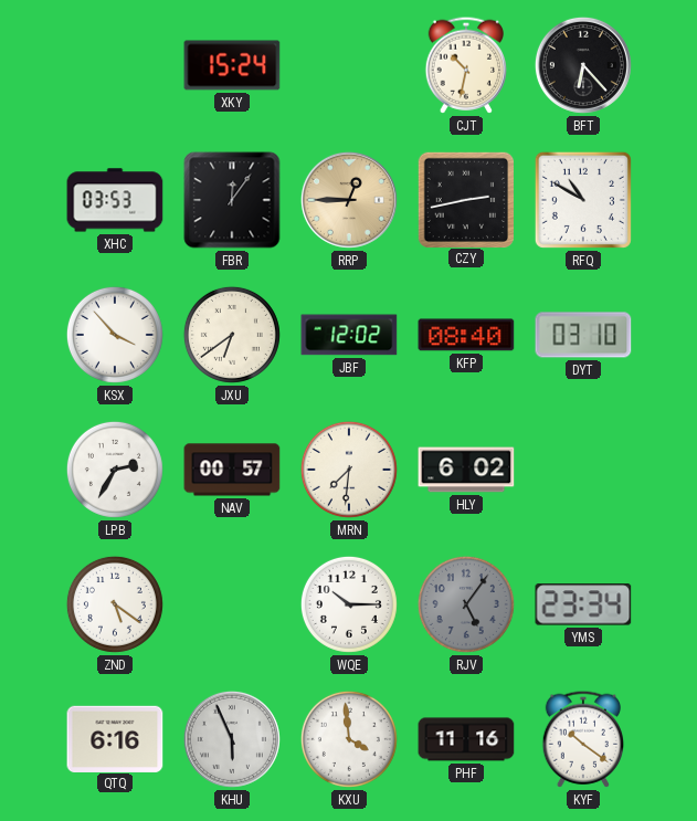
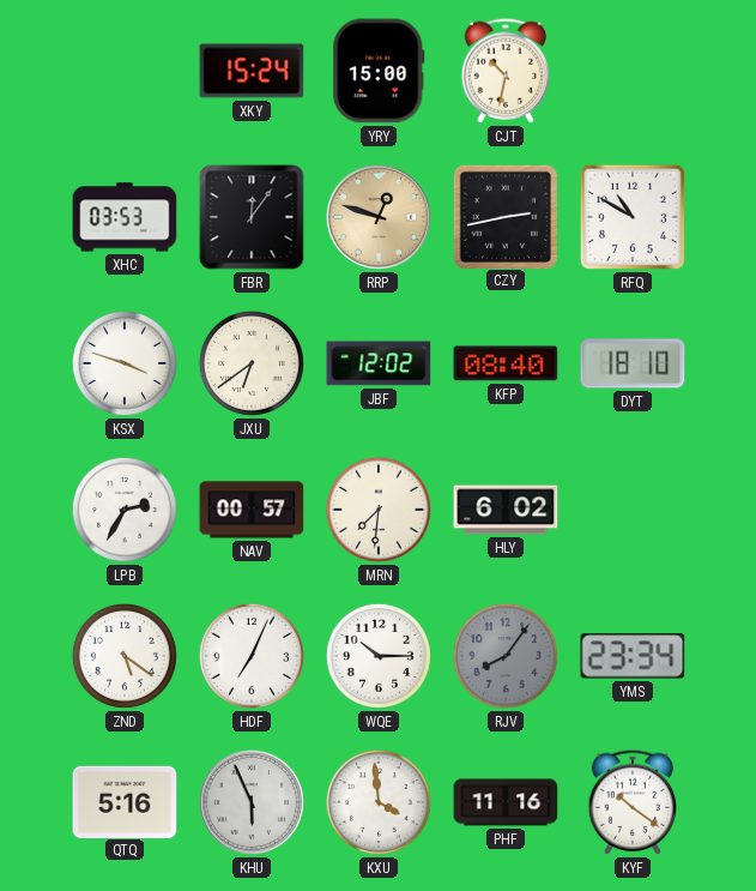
YRY: none -> 15:00 (379, 71)
BFT: 6:23 -> none (583, 65)
RRP: 12:45 -> 12:48 (379, 217)
KSX: 3:53 -> 3:48 (125, 363)
DYT: 03:10 -> 18:10 (633, 363)
HDF: none -> 7:04 (252, 656)
RJV: 5:06 -> 8:06 (506, 656)
QTQ: 6:16 -> 5:16 (125, 801)
